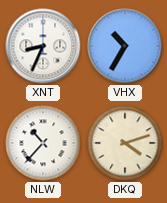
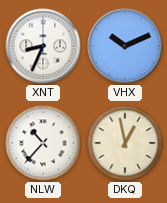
VHX: 10:35 -> 10:11 (125, 46)
DKQ: 4:12 -> 12:58 (125, 143)
